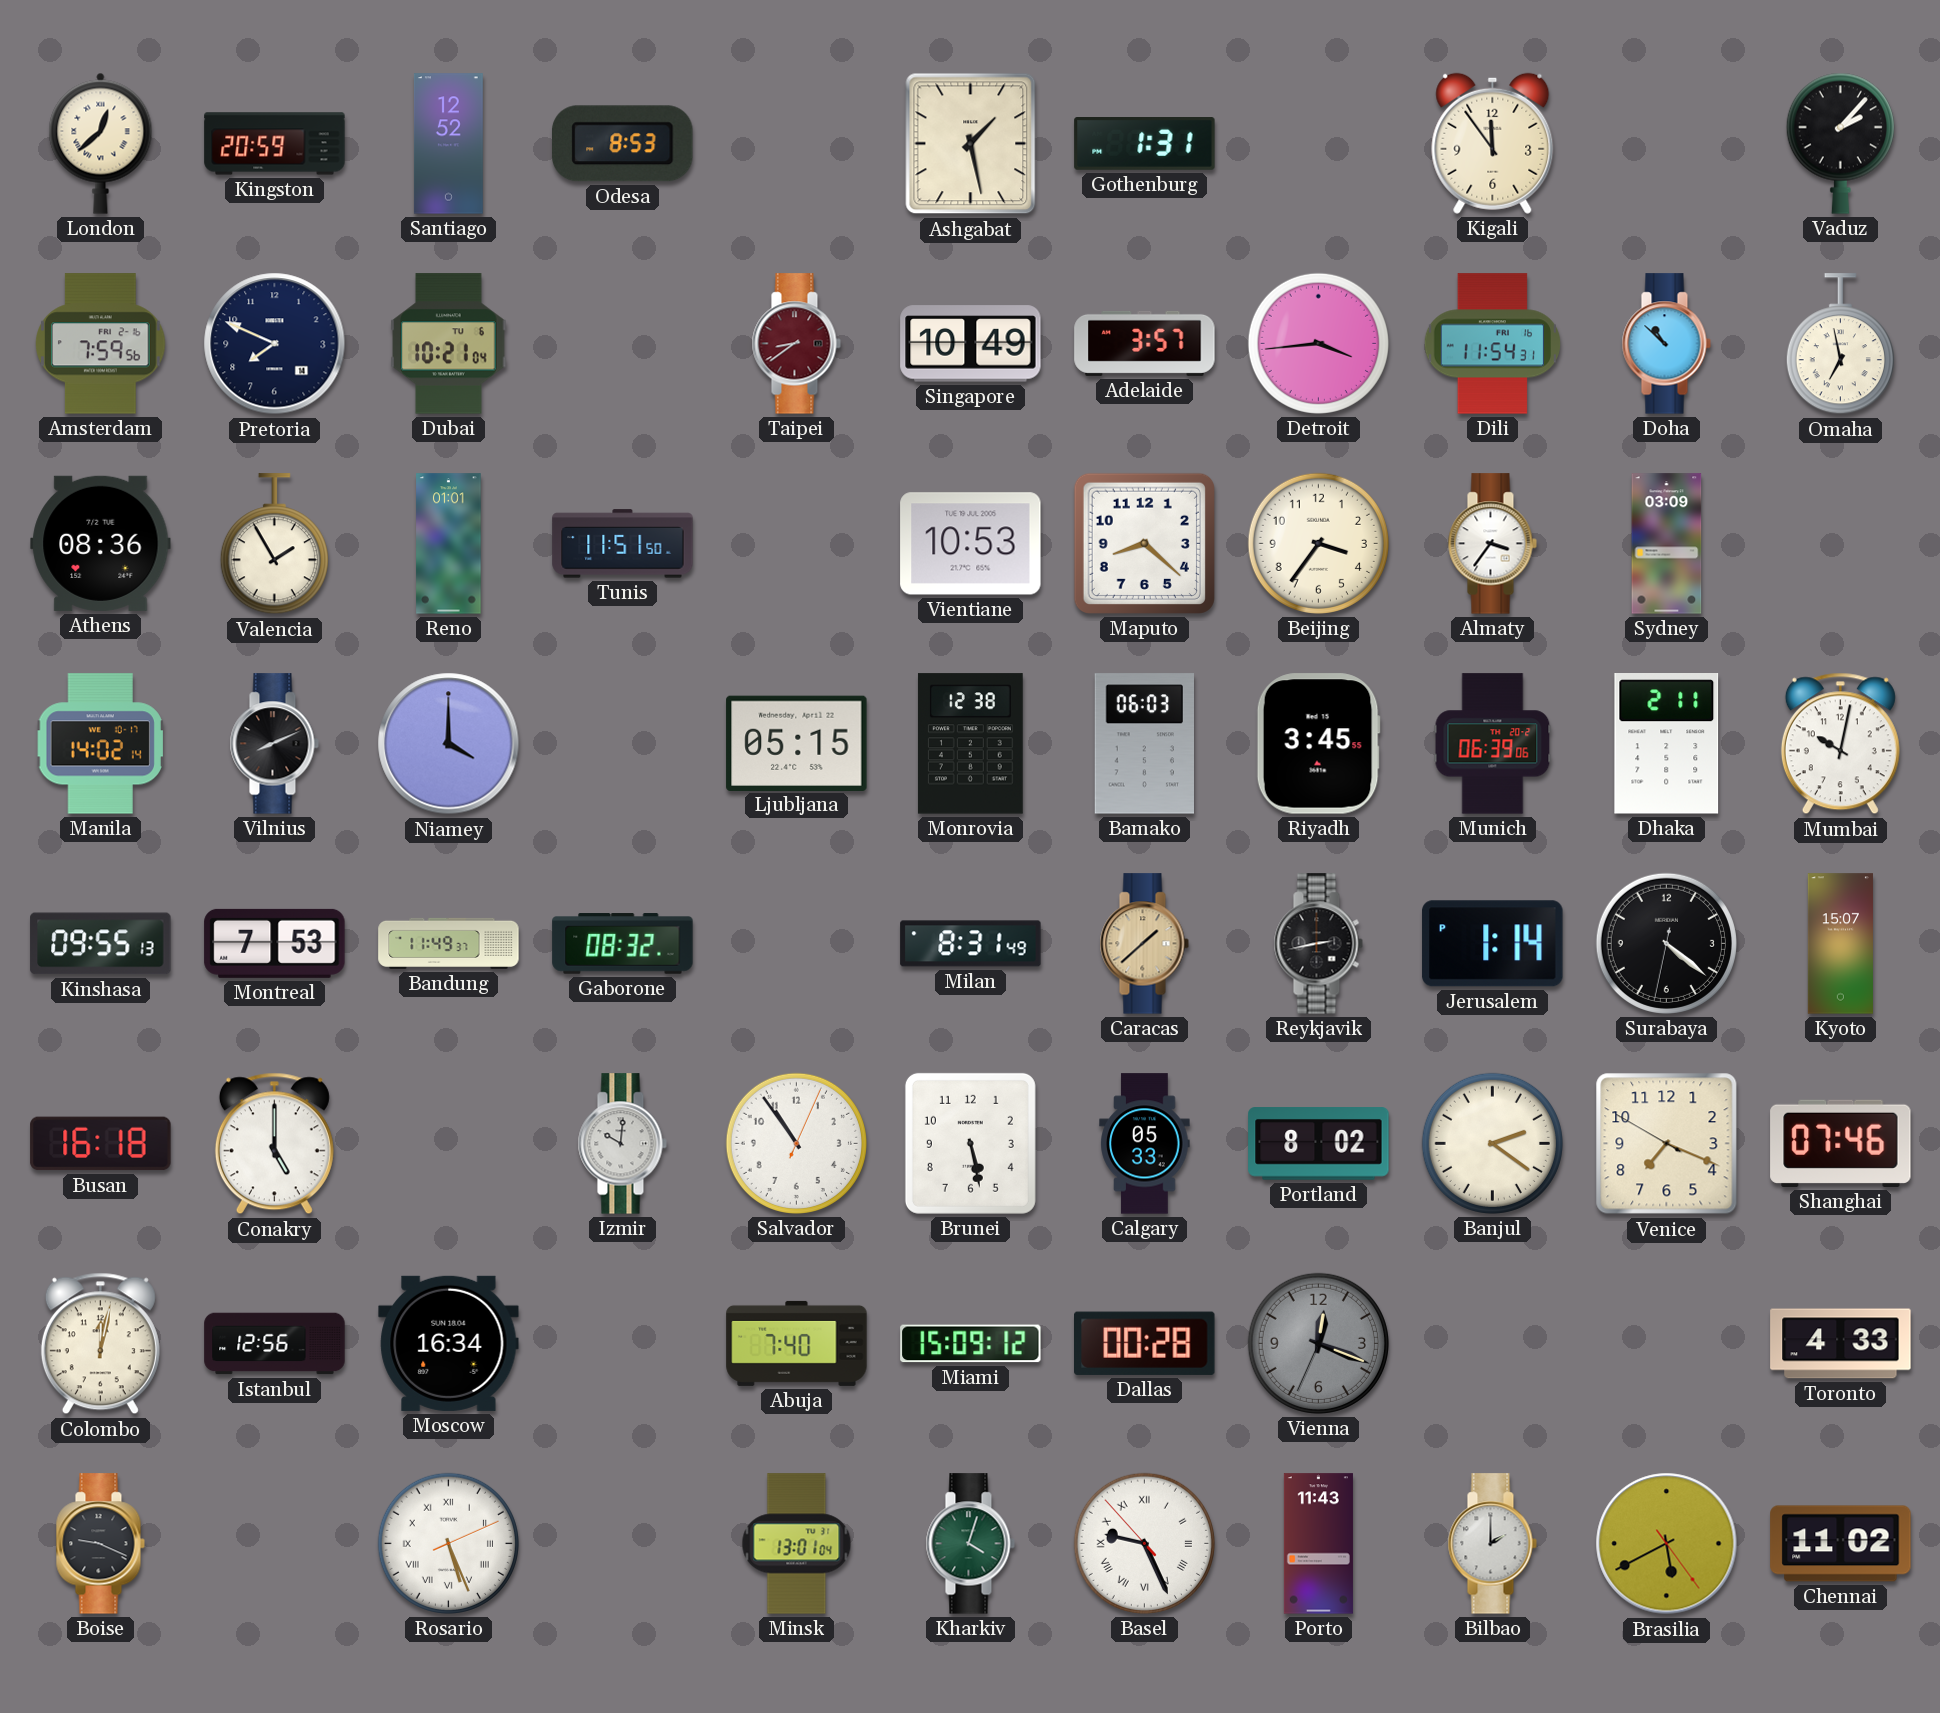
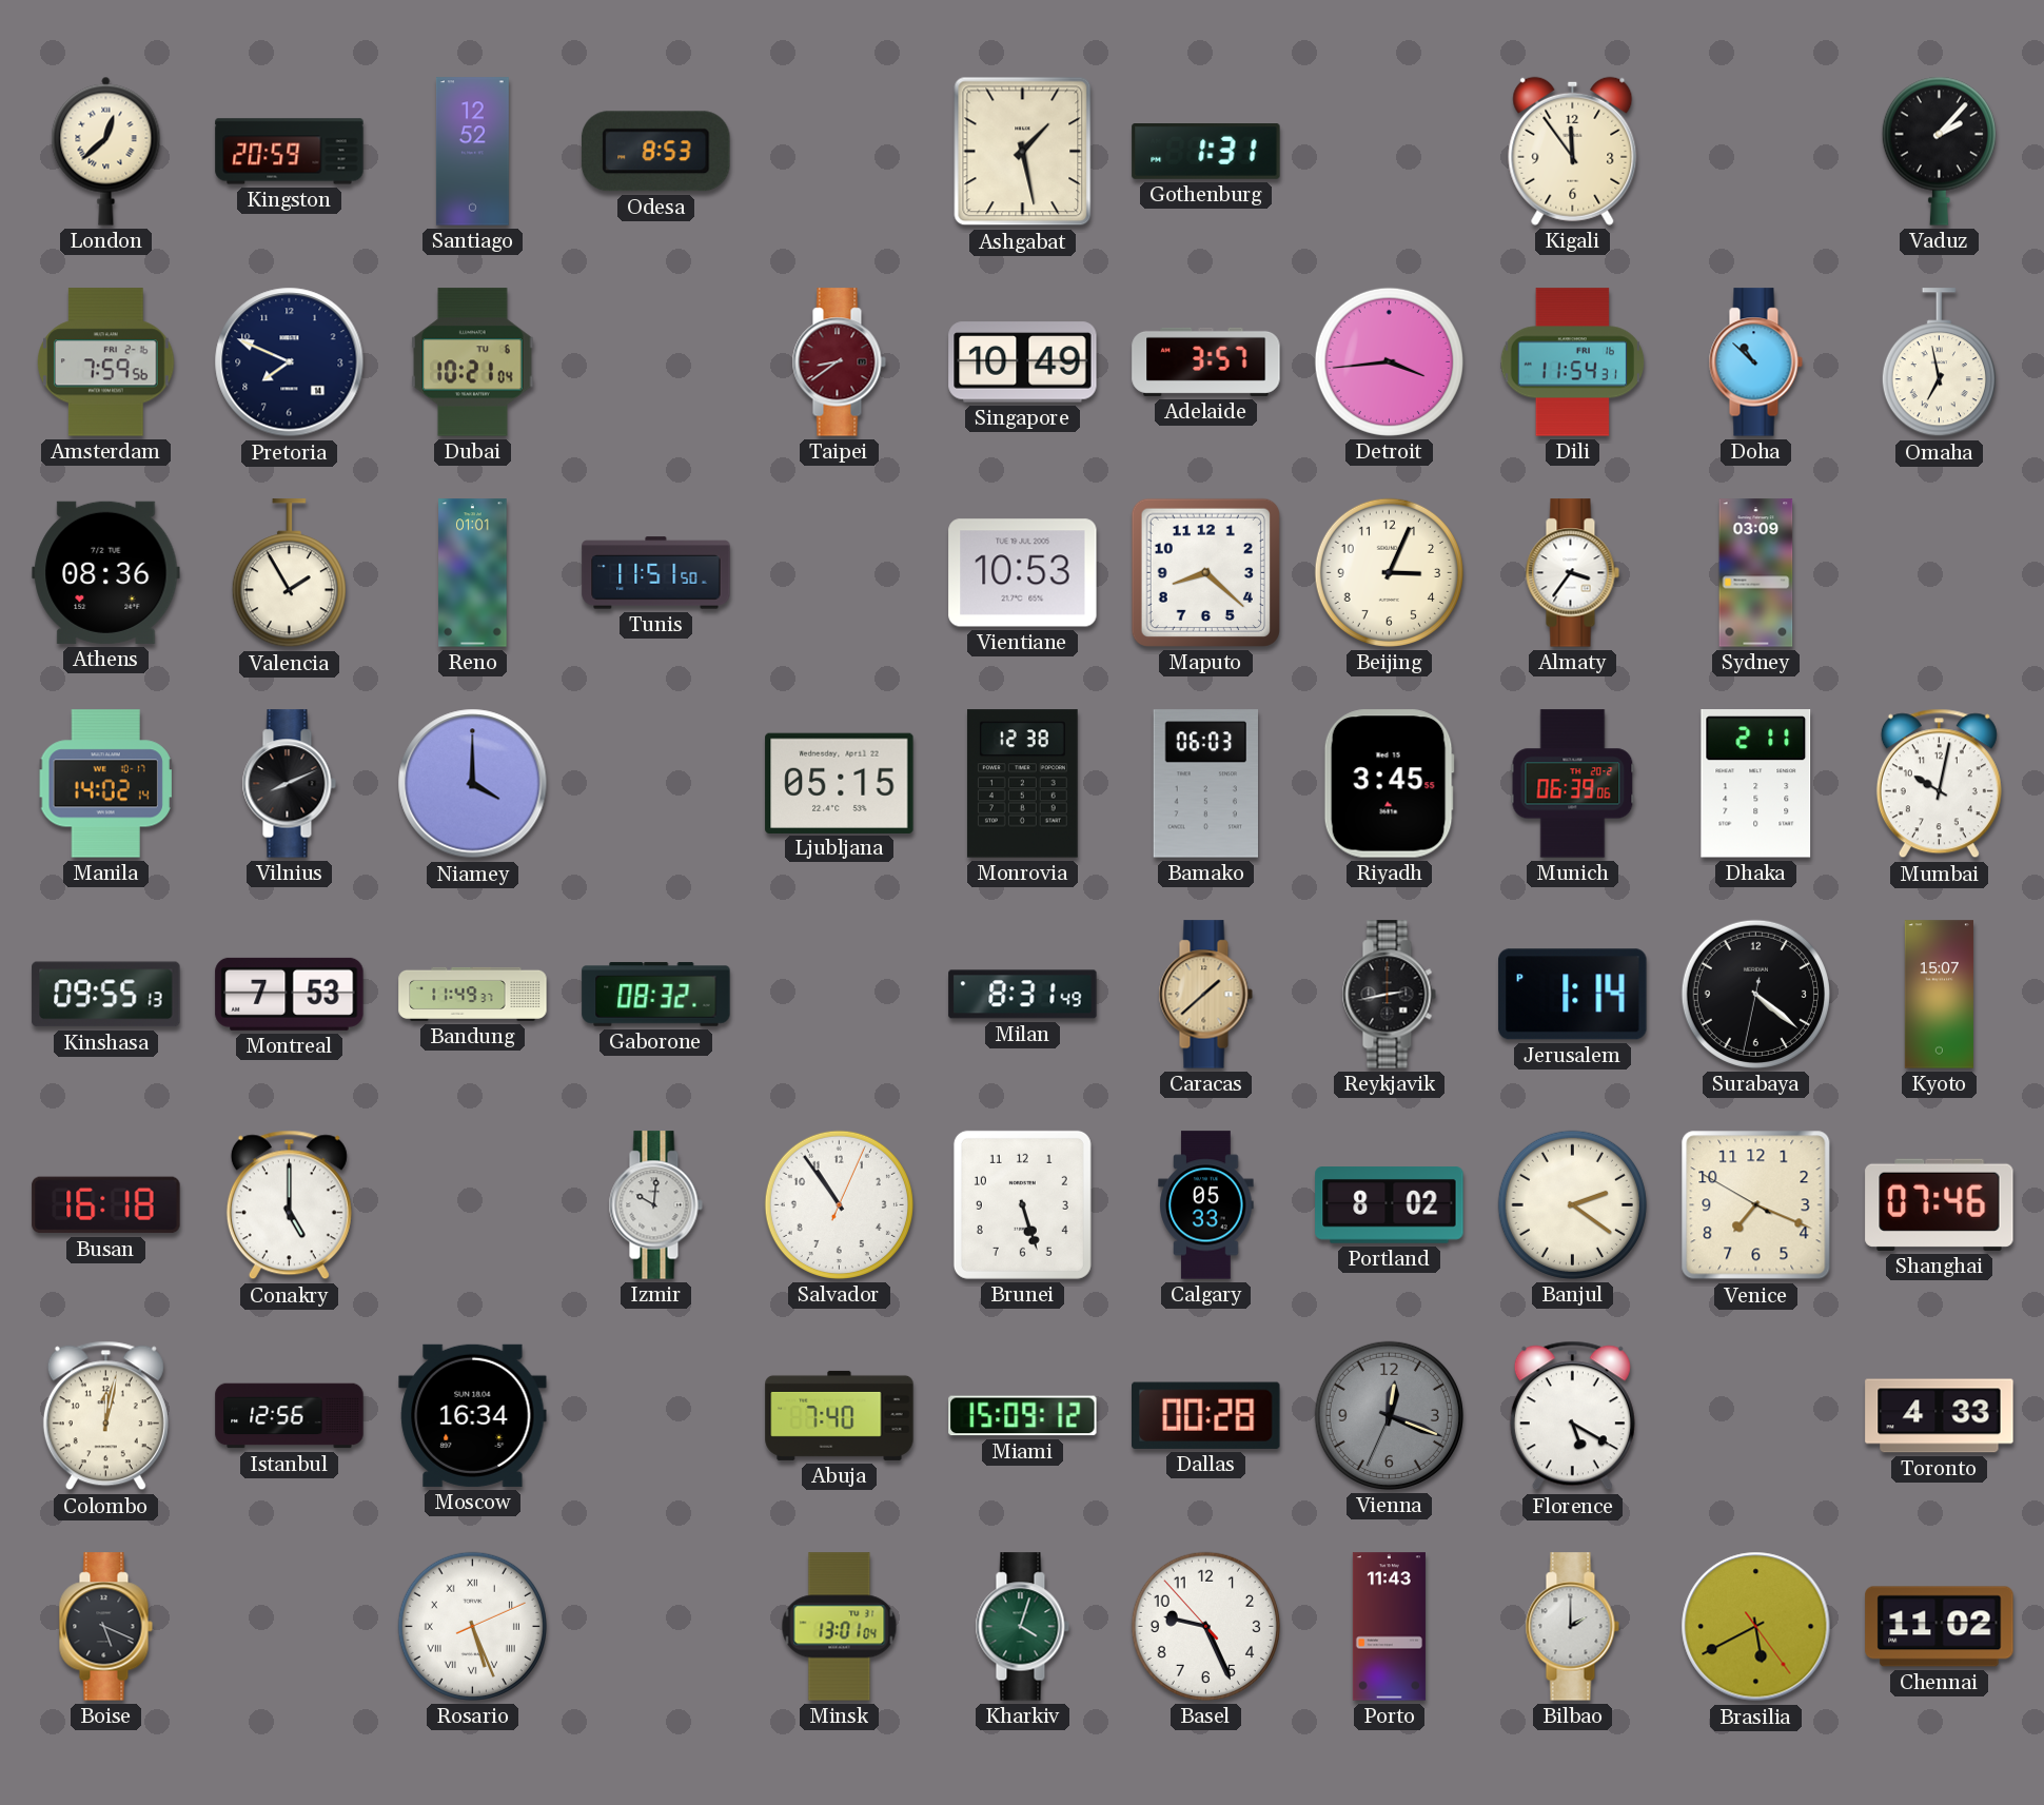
Beijing: 3:36 -> 3:04 (1389, 572)
Brunei: 5:28 -> 5:27 (1022, 1204)
Florence: none -> 5:20 (1572, 1416)
Boise: 9:19 -> 5:19 (105, 1627)
Basel numerals: Roman -> Arabic (1205, 1626)
